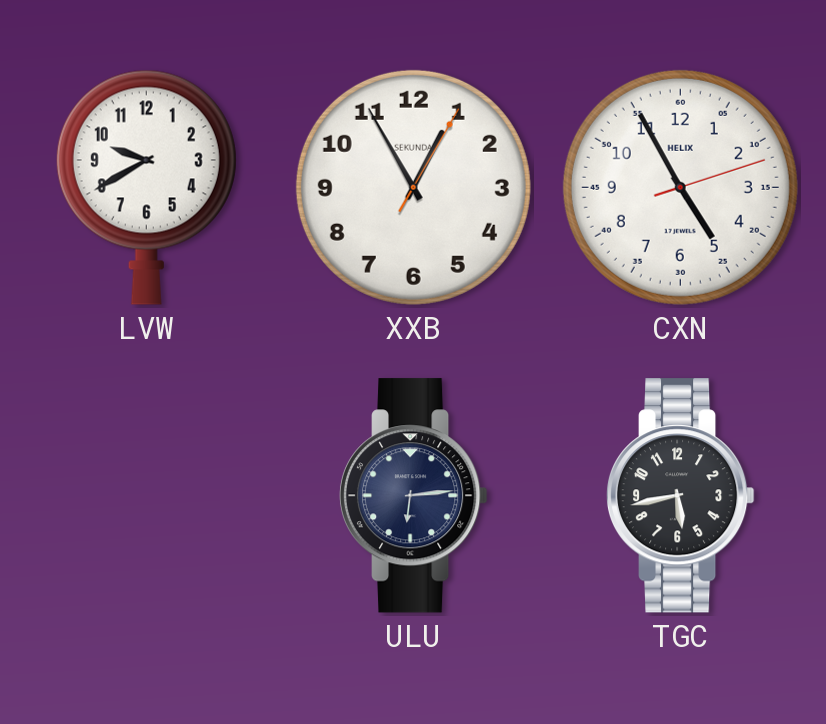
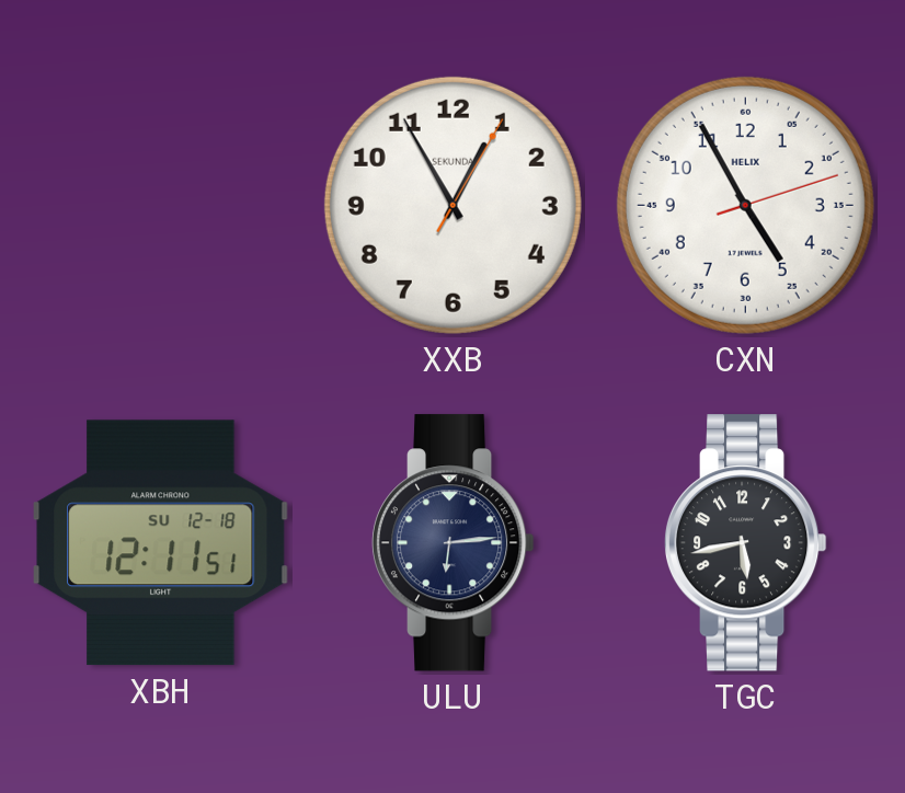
LVW: 9:40 -> none (146, 187)
XBH: none -> 12:11 (161, 543)
